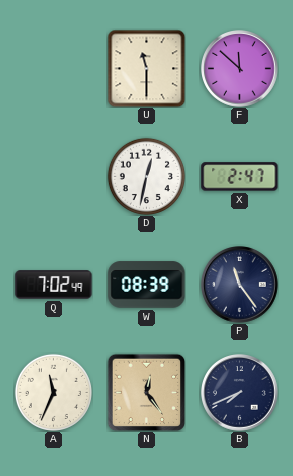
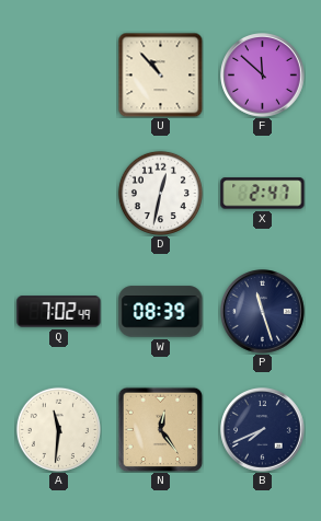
U: 11:30 -> 10:53 (160, 74)
P: 11:24 -> 11:27 (263, 312)
A: 11:34 -> 11:31 (58, 429)
